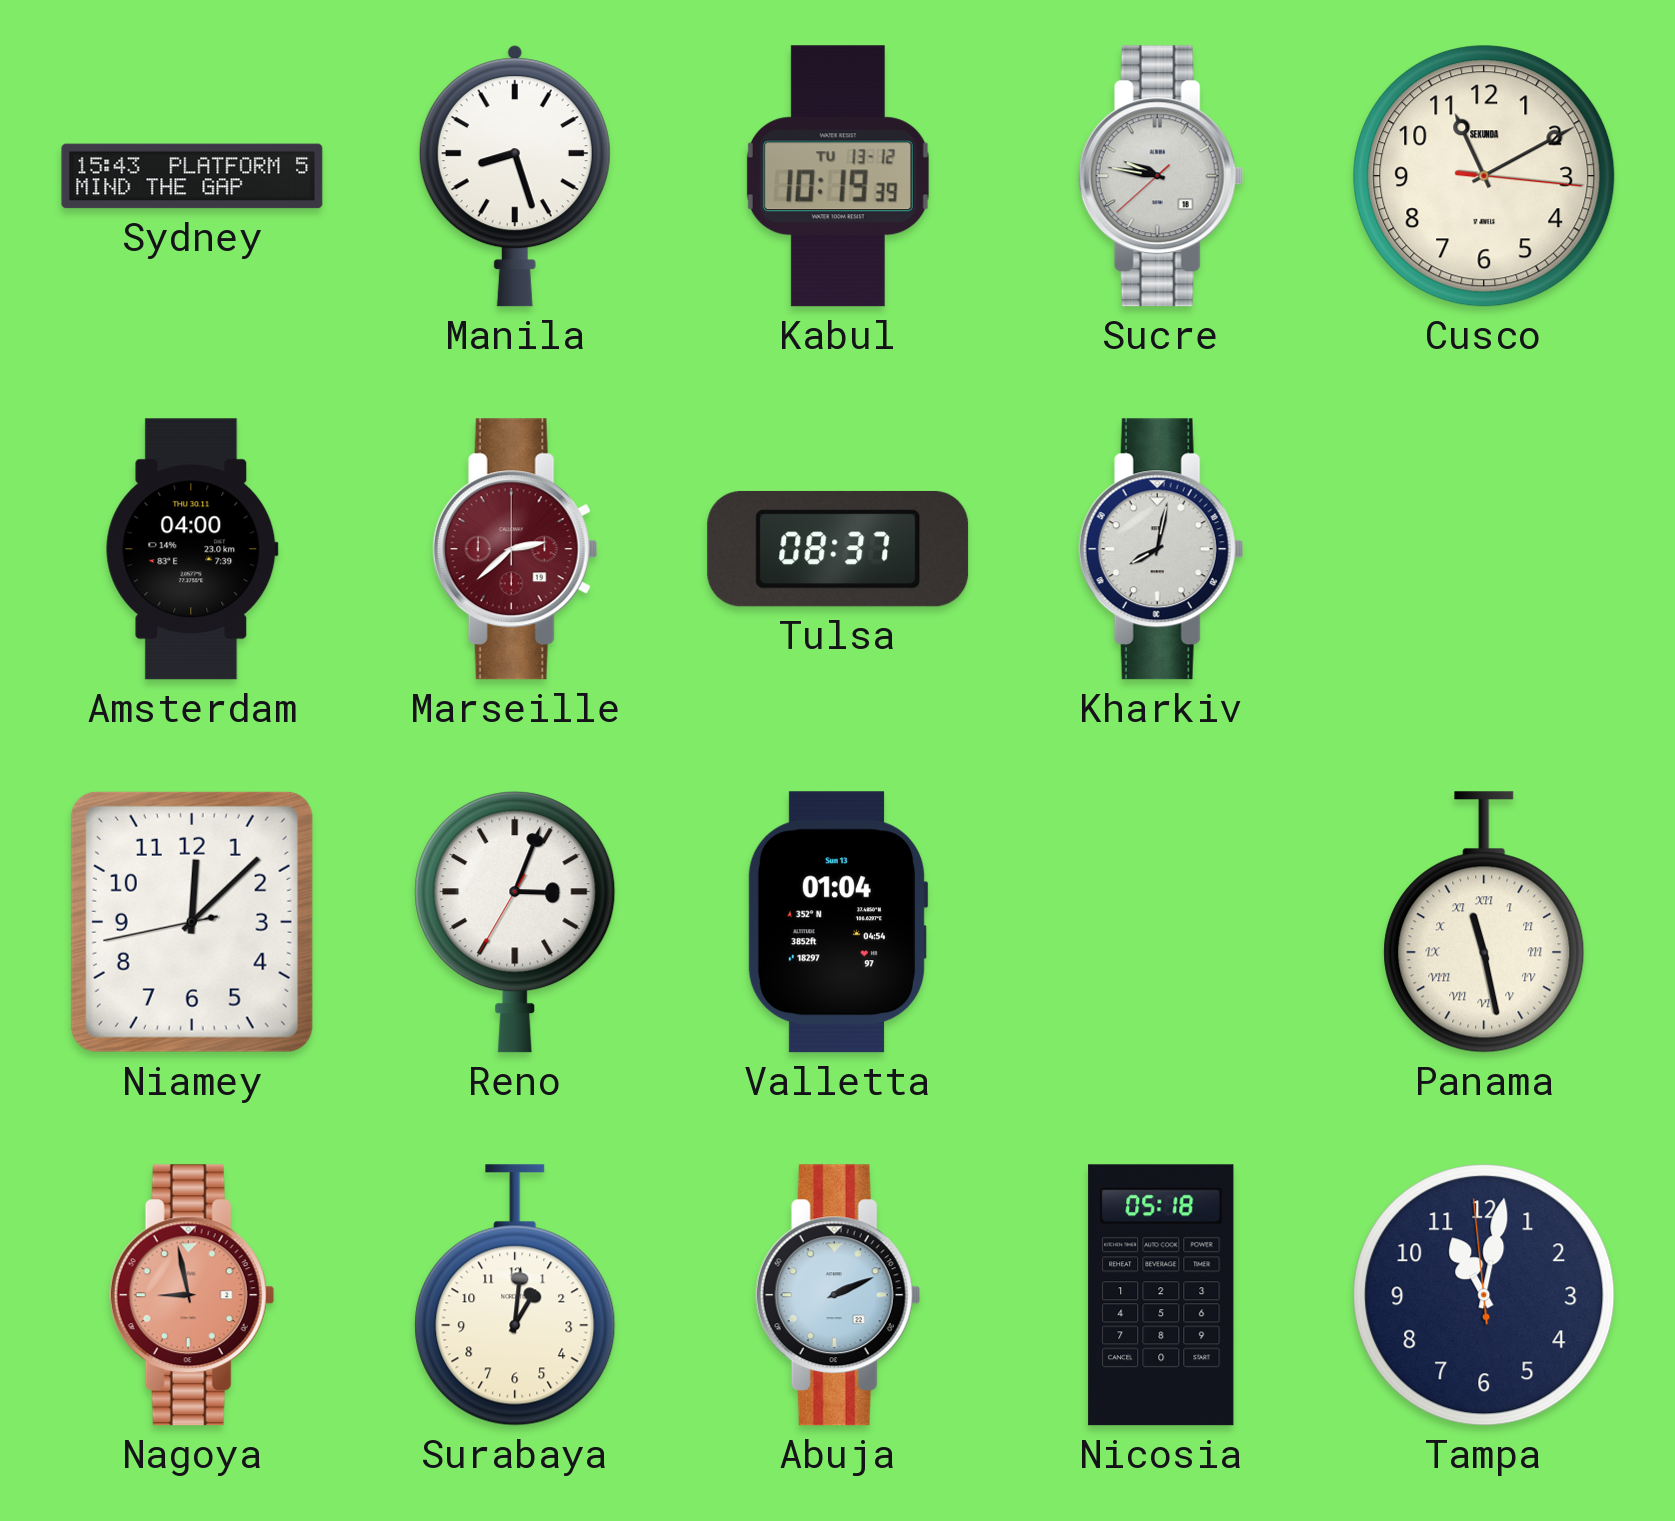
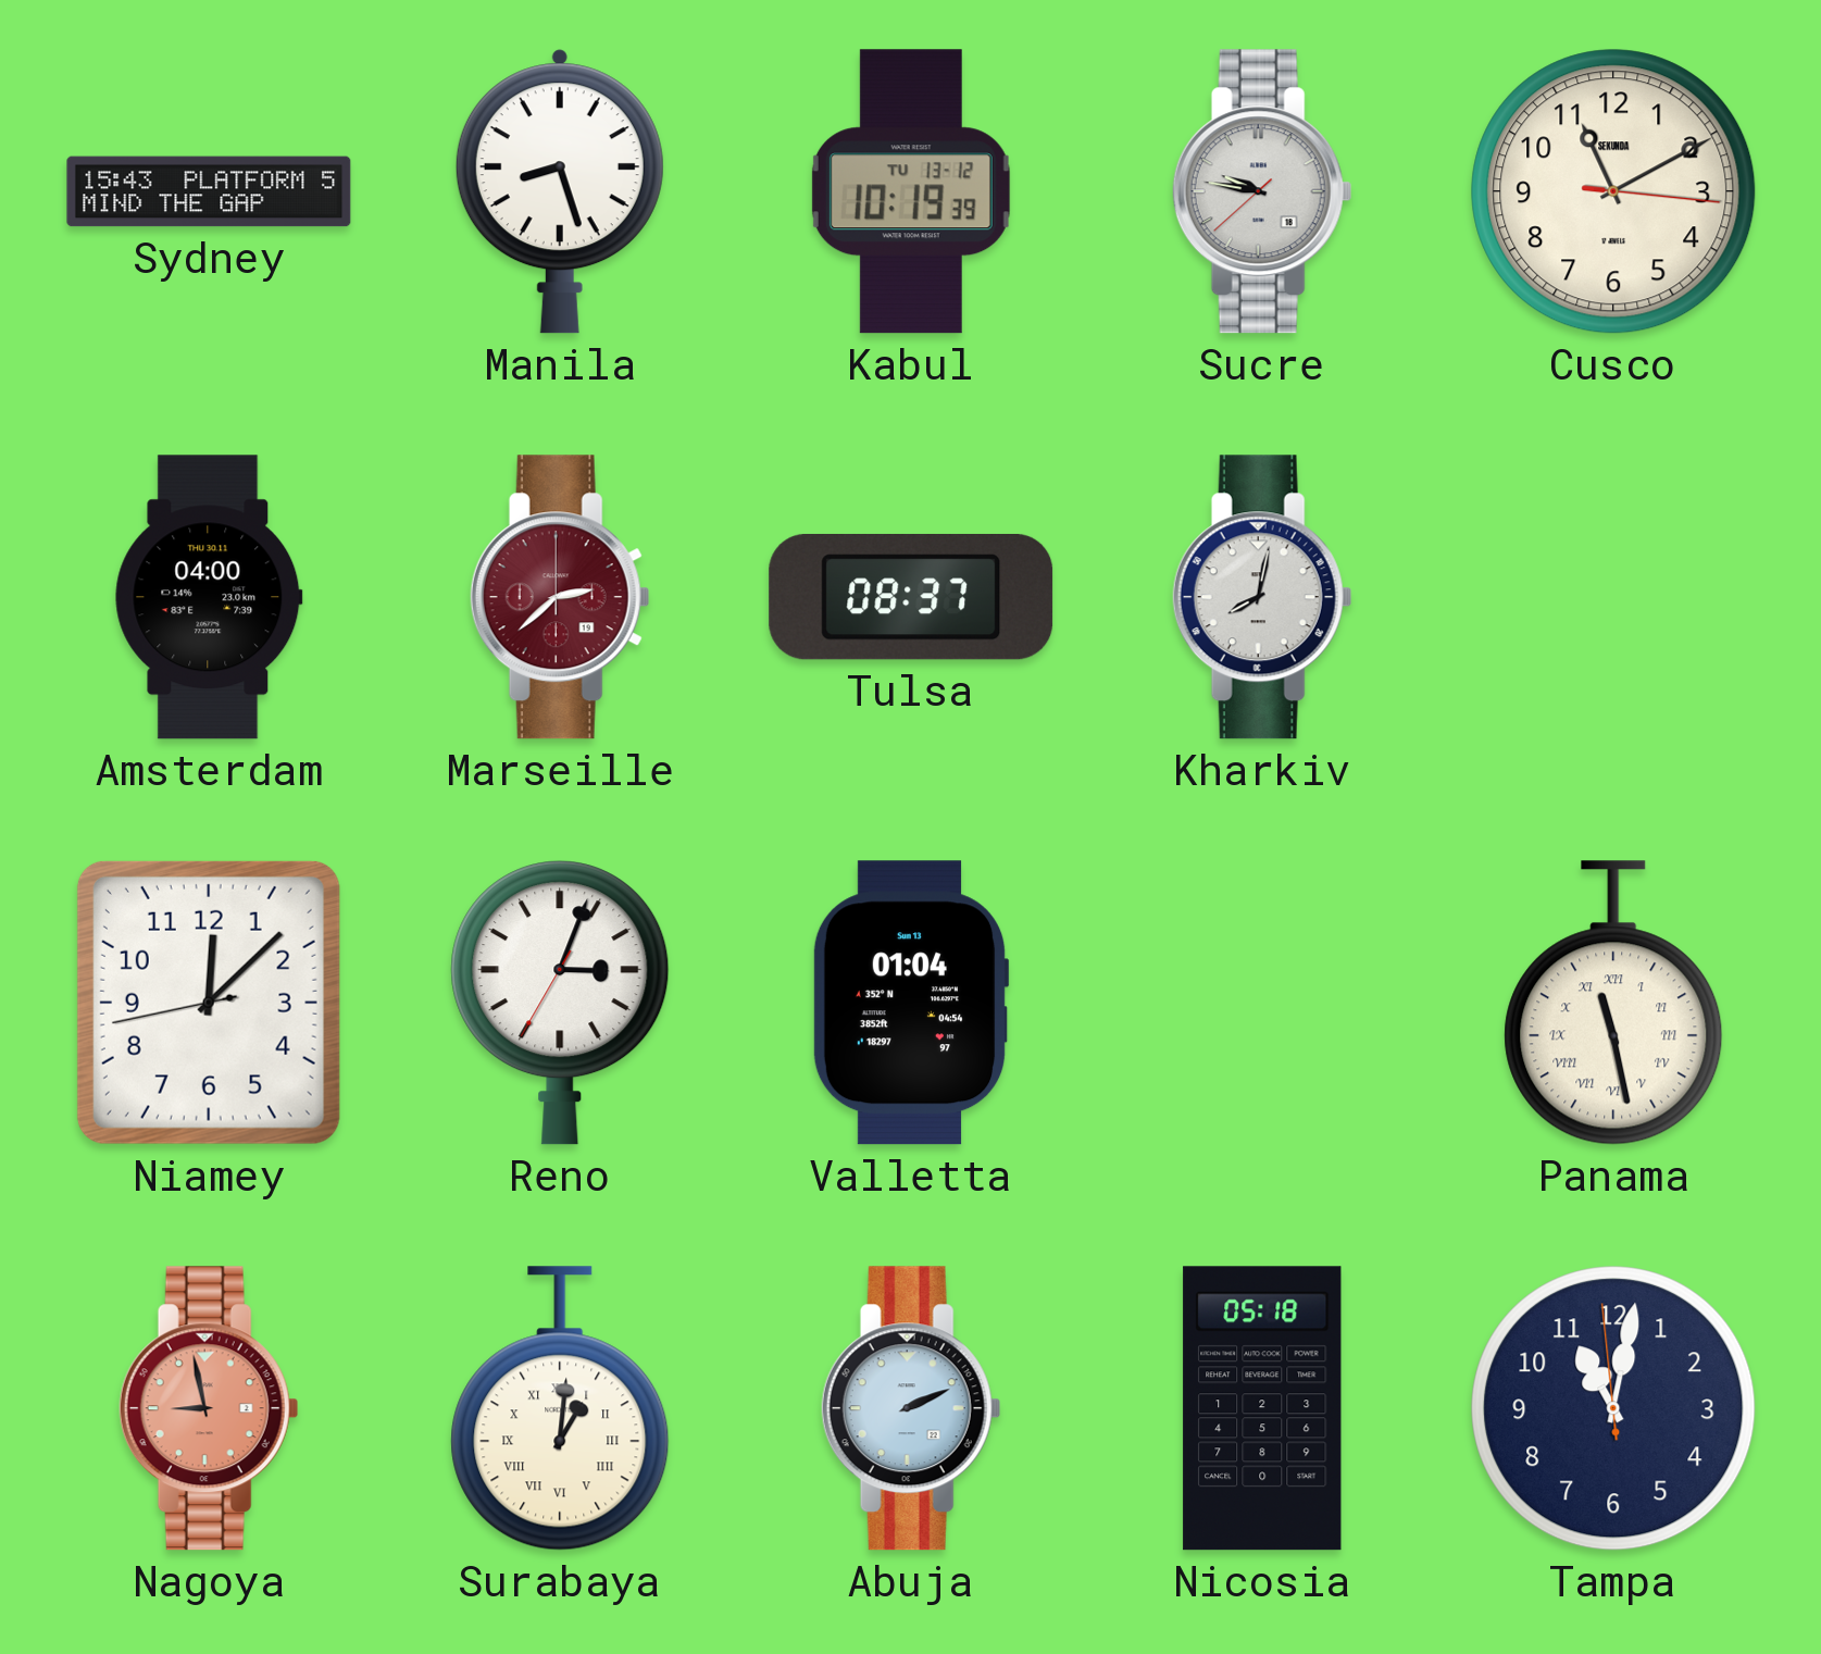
Surabaya numerals: Arabic -> Roman (560, 1408)
